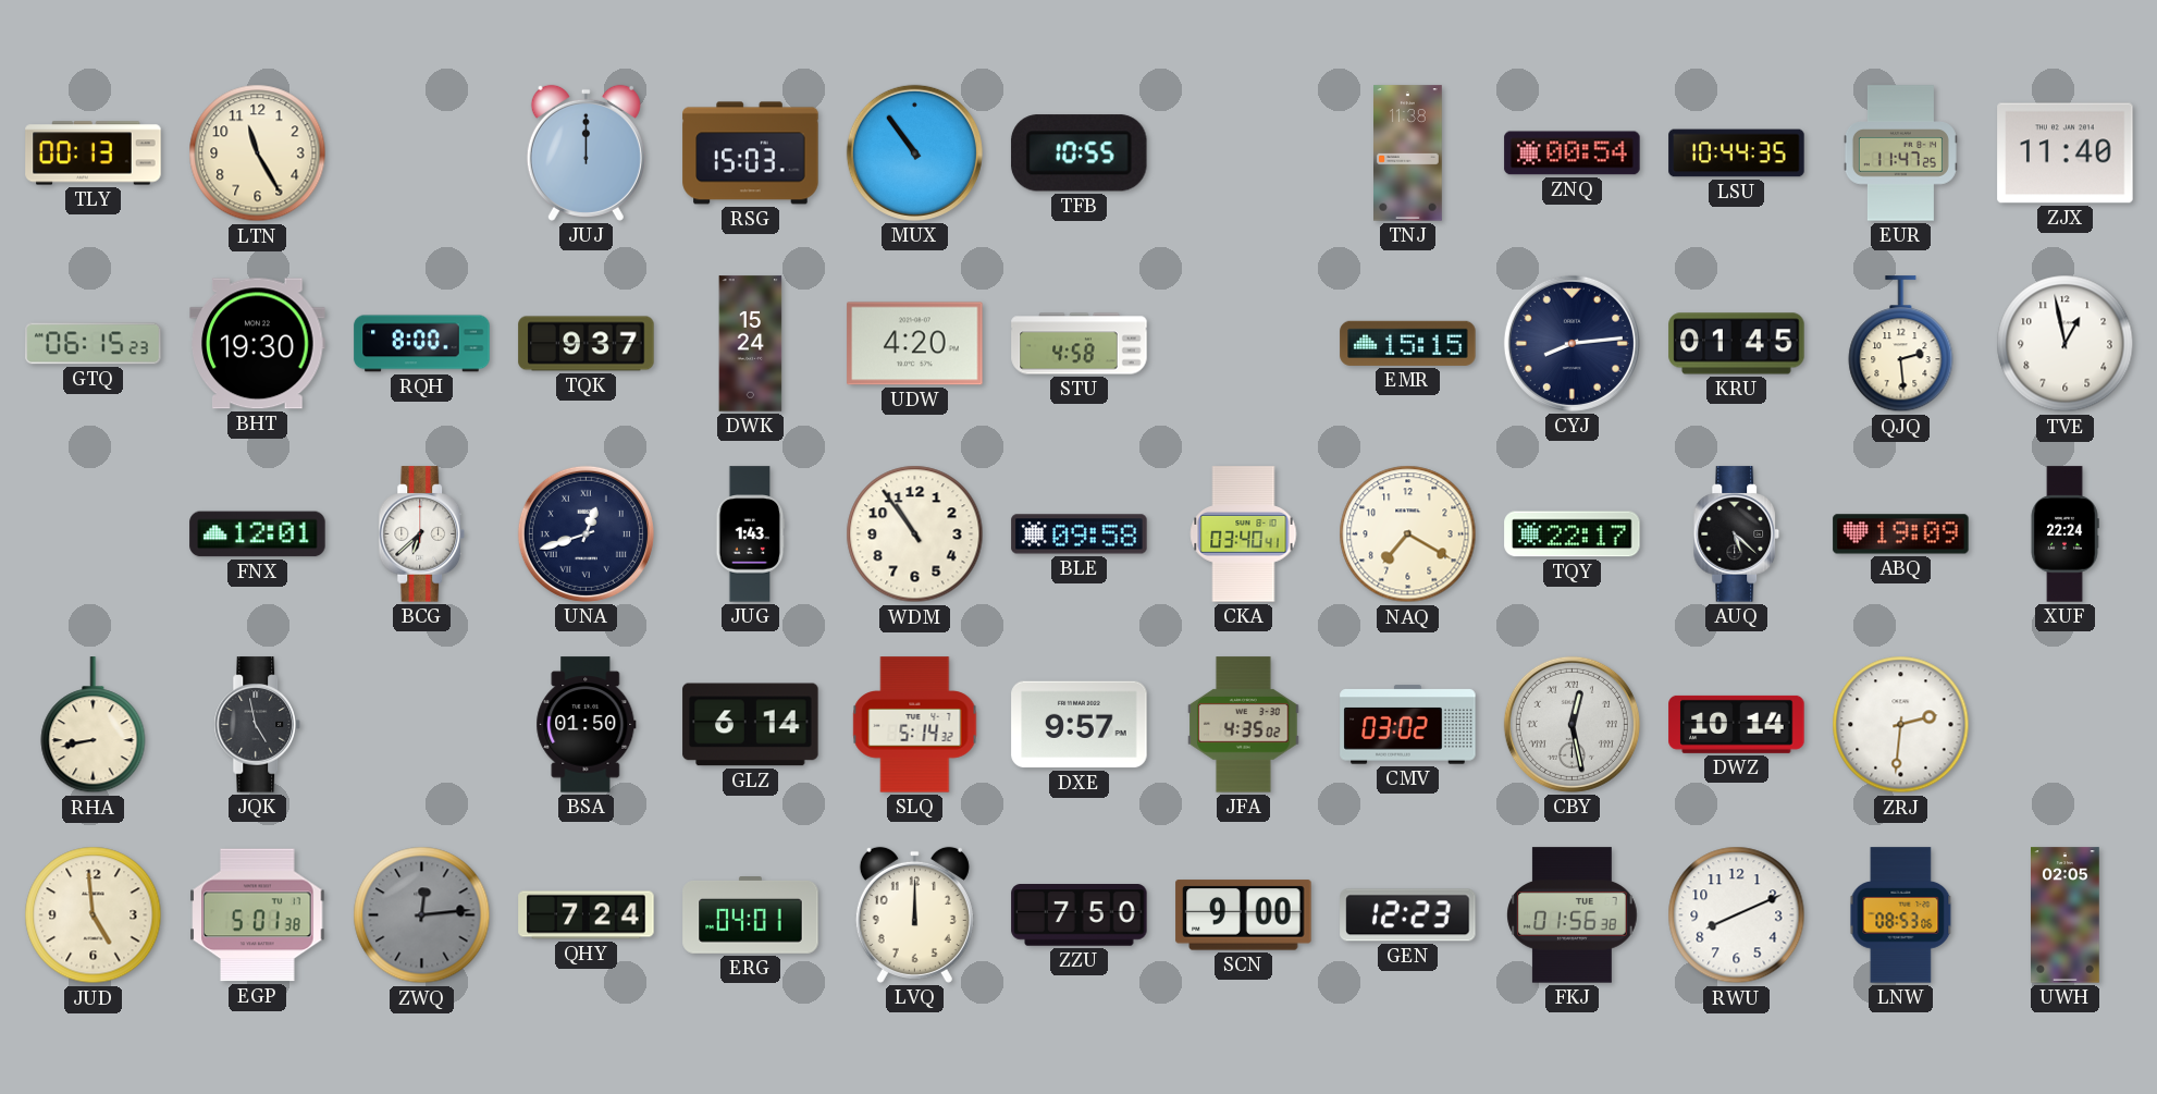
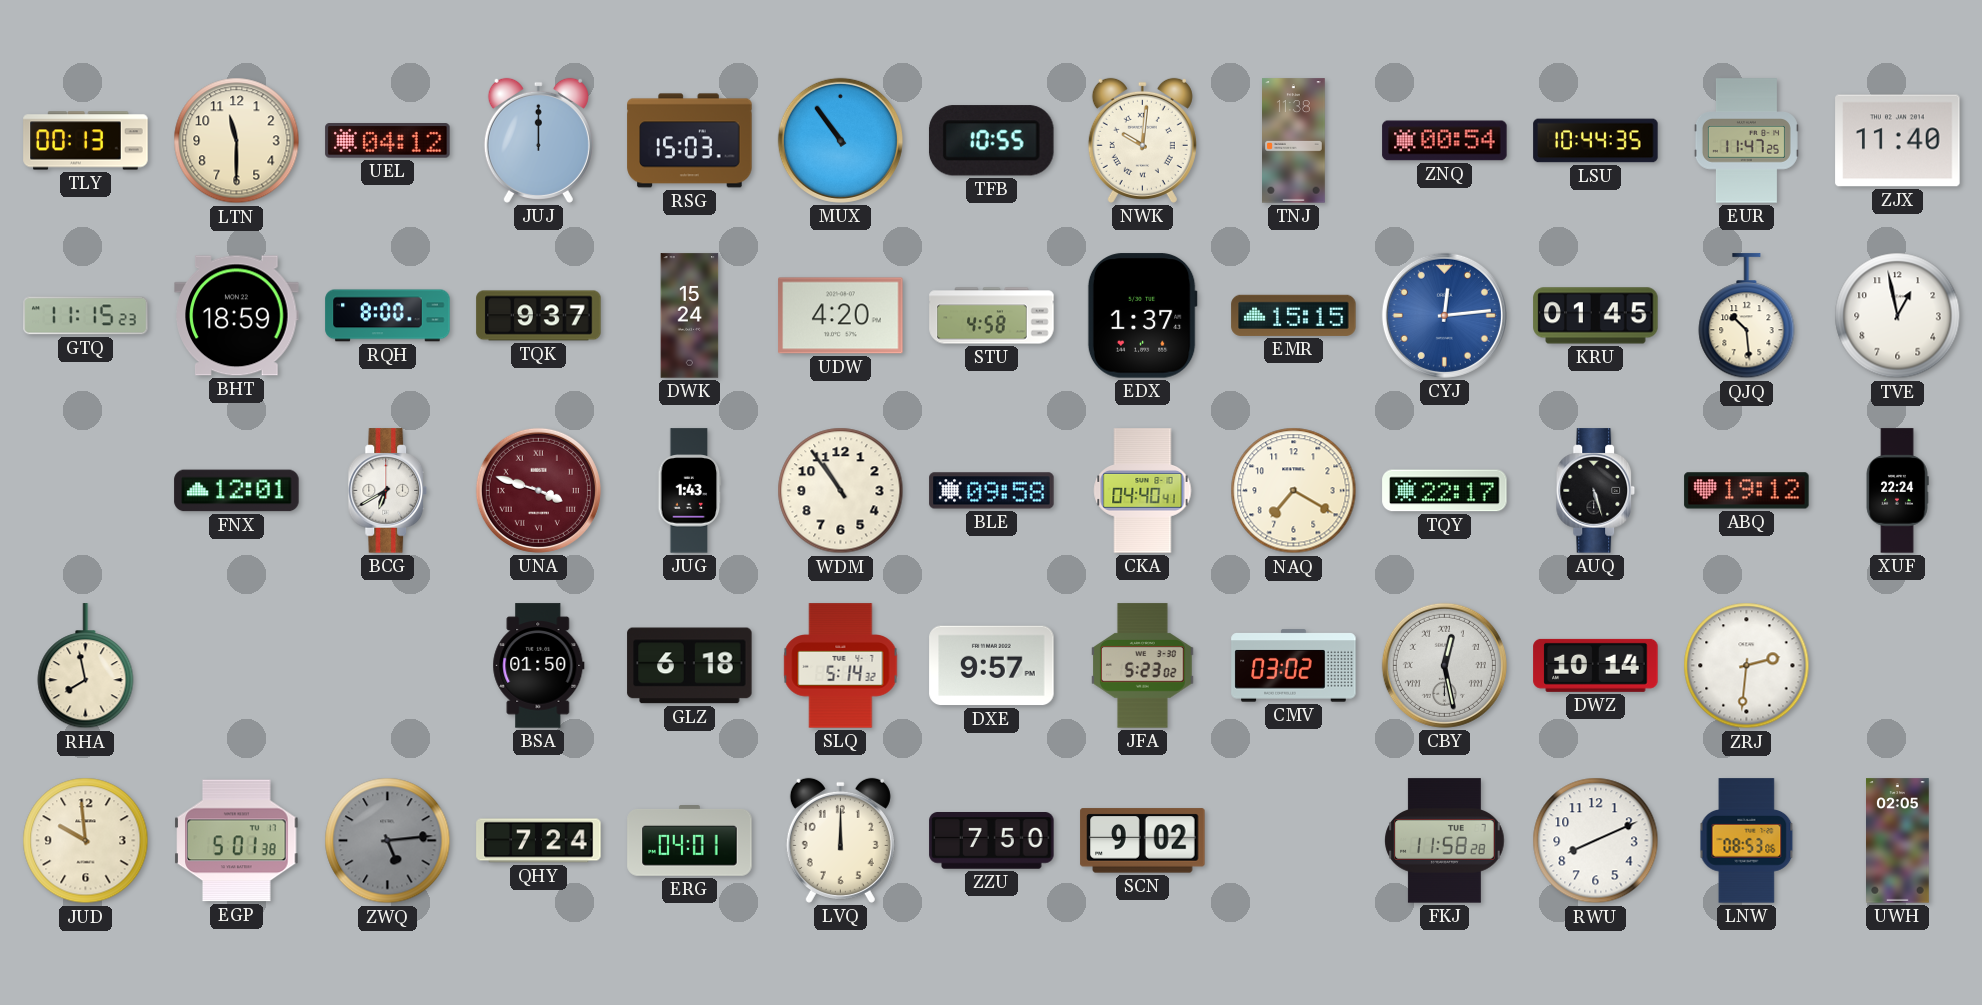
LTN: 11:25 -> 11:30 (237, 141)
UEL: none -> 04:12 (388, 141)
NWK: none -> 10:01 (1142, 140)
GTQ: 06:15 -> 11:15 (86, 316)
BHT: 19:30 -> 18:59 (237, 316)
EDX: none -> 1:37 (1142, 316)
CYJ: 8:14 -> 12:14 (1444, 315)
CYJ dial: navy -> blue (1444, 315)
QJQ: 2:29 -> 10:29 (1747, 316)
BCG: 6:38 -> 6:40 (388, 491)
UNA: 12:42 -> 3:48 (538, 490)
UNA dial: navy -> burgundy (538, 490)
CKA: 03:40 -> 04:40 (1143, 491)
AUQ: 5:22 -> 5:27 (1596, 491)
ABQ: 19:09 -> 19:12 (1747, 491)
RHA: 8:43 -> 7:58 (86, 666)
JQK: 4:58 -> none (258, 725)
GLZ: 6:14 -> 6:18 (690, 666)
JFA: 4:35 -> 5:23 (1143, 666)
JUD: 4:59 -> 9:59 (86, 841)
ZWQ: 12:14 -> 5:14 (388, 841)
SCN: 9:00 -> 9:02 (1143, 841)
GEN: 12:23 -> none (1408, 915)
FKJ: 01:56 -> 11:58 (1445, 841)
